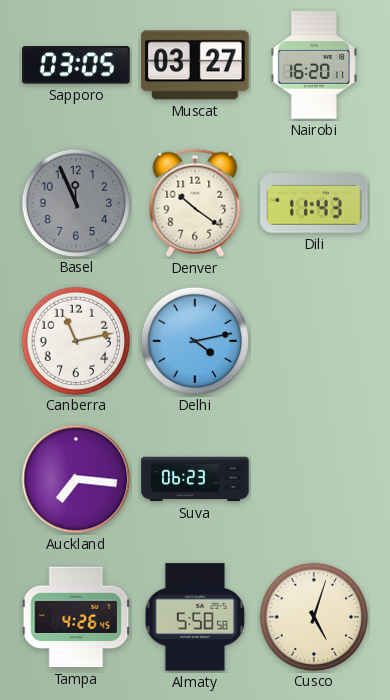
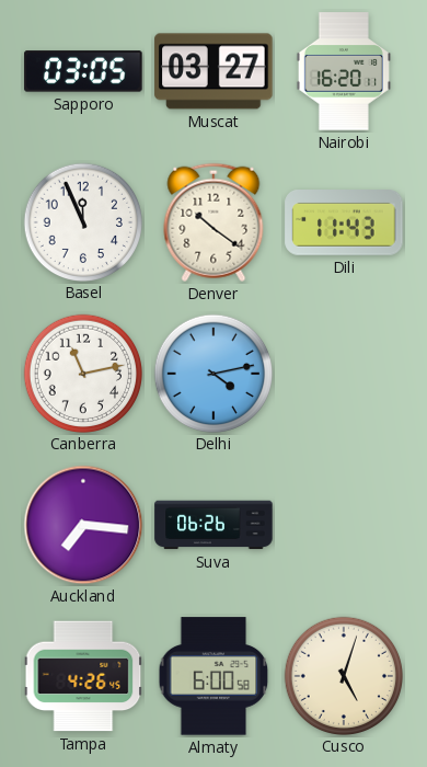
Basel dial: grey -> white (82, 221)
Suva: 06:23 -> 06:26 (214, 525)
Almaty: 5:58 -> 6:00 (214, 676)
